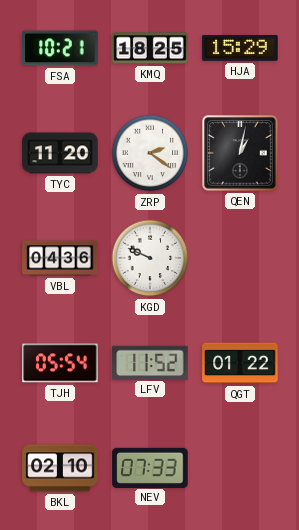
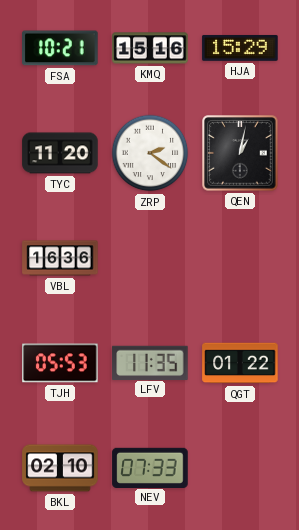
KMQ: 18:25 -> 15:16 (150, 48)
VBL: 04:36 -> 16:36 (60, 258)
KGD: 9:49 -> none (150, 258)
TJH: 05:54 -> 05:53 (60, 363)
LFV: 11:52 -> 11:35 (150, 362)
